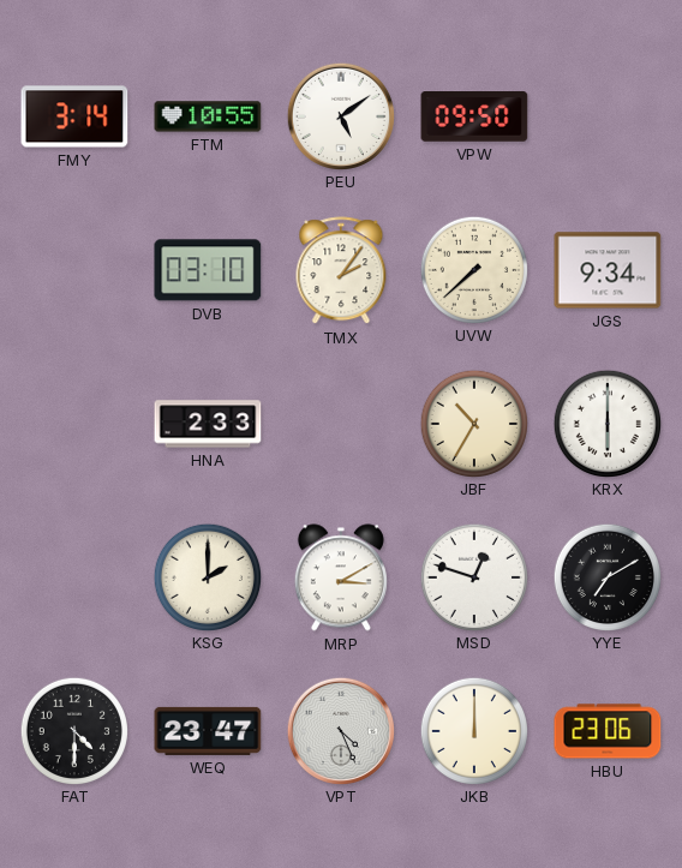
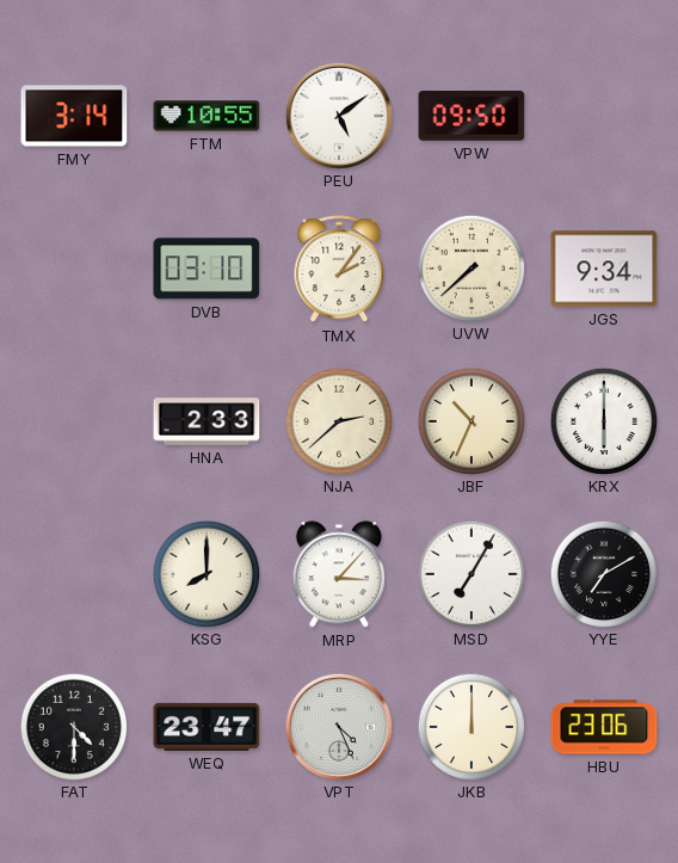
NJA: none -> 2:38 (338, 420)
JBF: 10:35 -> 10:34 (470, 420)
KSG: 2:00 -> 8:00 (205, 573)
MRP: 3:10 -> 3:07 (339, 574)
MSD: 12:48 -> 7:05 (470, 573)
